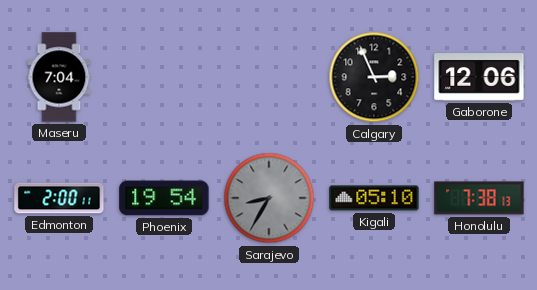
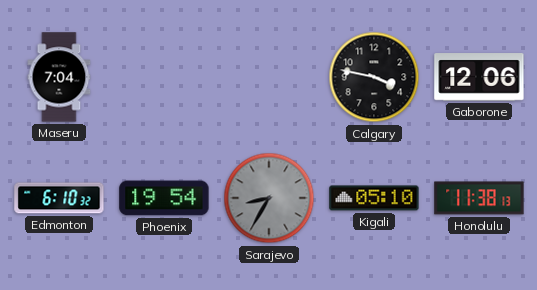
Calgary: 2:56 -> 3:47 (374, 77)
Edmonton: 2:00 -> 6:10 (59, 198)
Honolulu: 7:38 -> 11:38 (479, 198)
